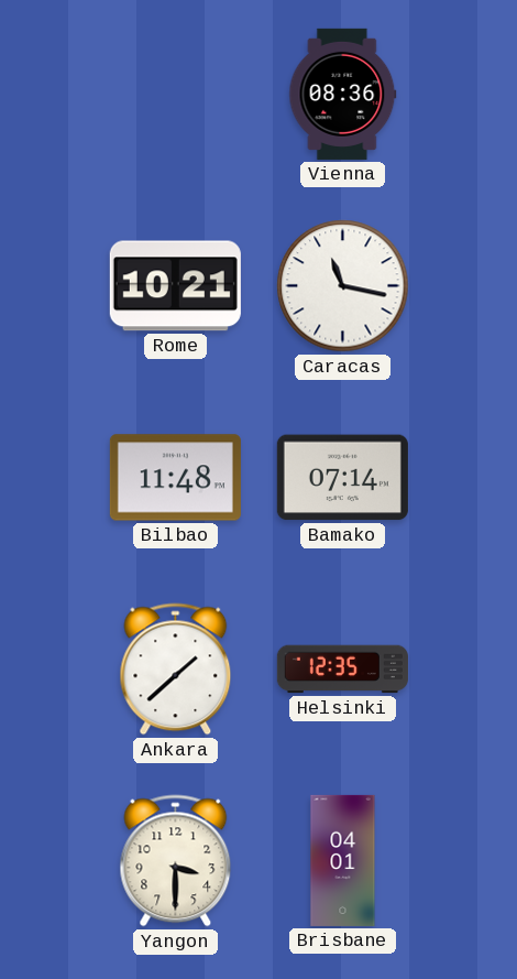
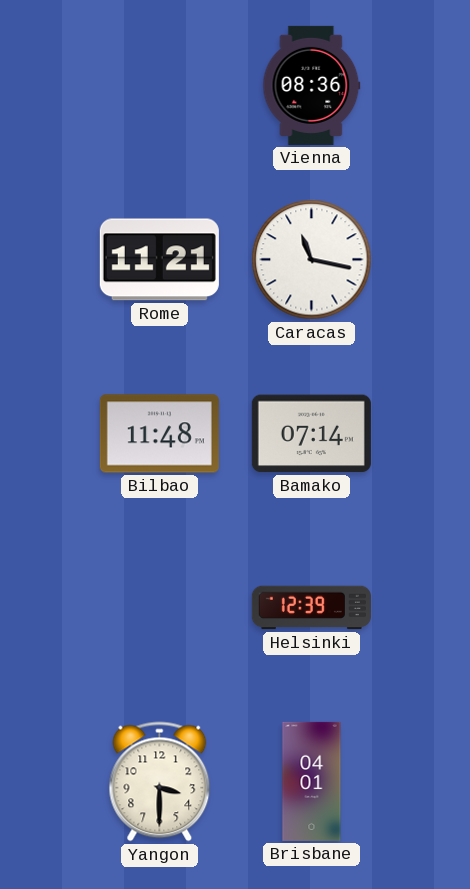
Rome: 10:21 -> 11:21 (159, 260)
Ankara: 1:38 -> none (176, 670)
Helsinki: 12:35 -> 12:39 (311, 608)
